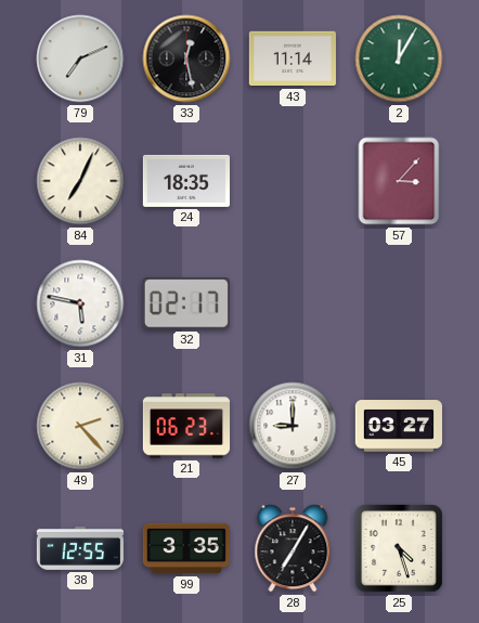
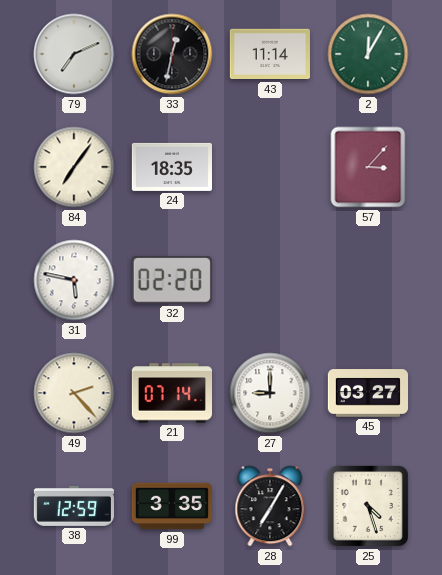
33: 12:28 -> 12:32 (172, 54)
84: 7:04 -> 7:06 (74, 167)
32: 02:17 -> 02:20 (172, 280)
21: 06:23 -> 07:14 (171, 393)
38: 12:55 -> 12:59 (73, 506)
